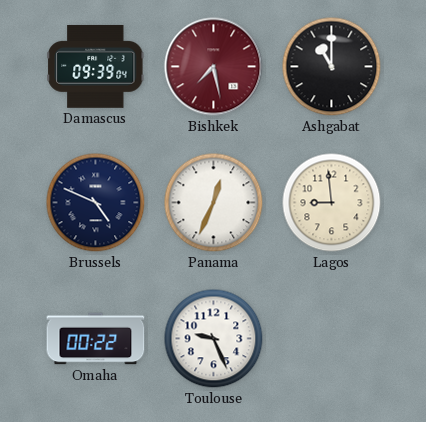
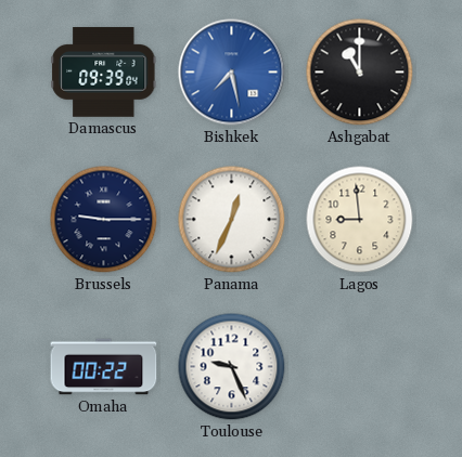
Bishkek dial: burgundy -> blue (232, 73)
Brussels: 4:49 -> 9:15 (104, 220)
